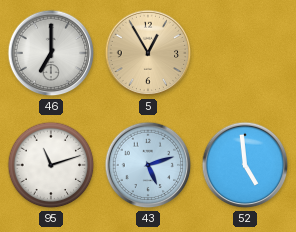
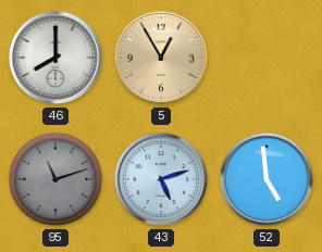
46: 7:00 -> 8:00 (55, 58)
95 dial: white -> grey (55, 179)
